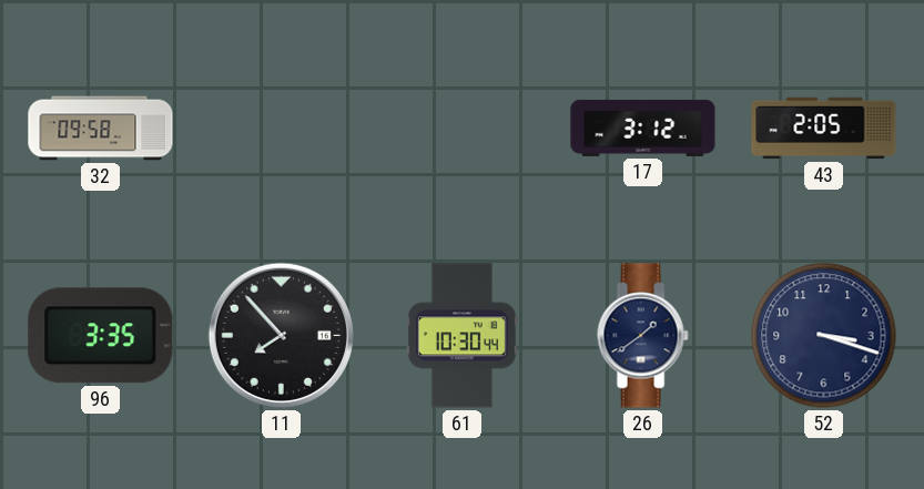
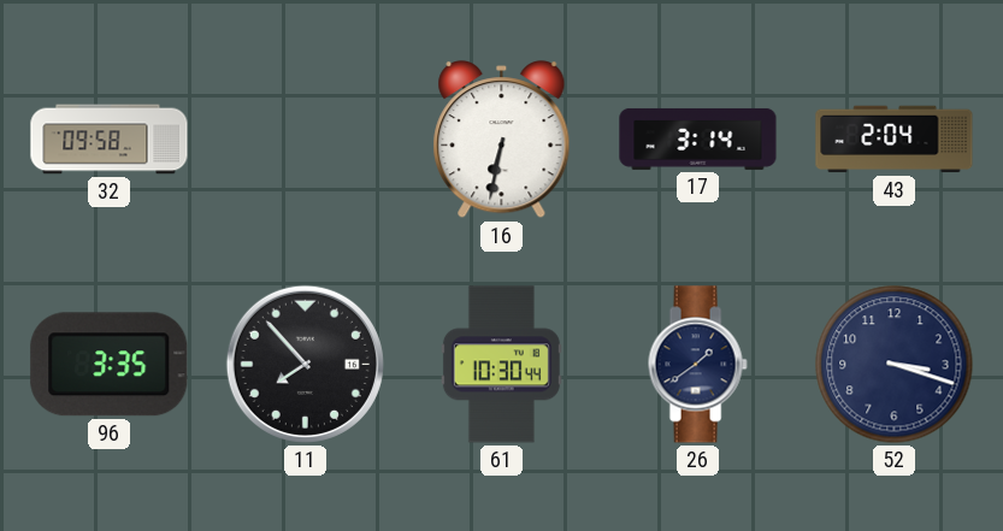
16: none -> 6:32 (502, 140)
17: 3:12 -> 3:14 (698, 138)
43: 2:05 -> 2:04 (895, 140)
